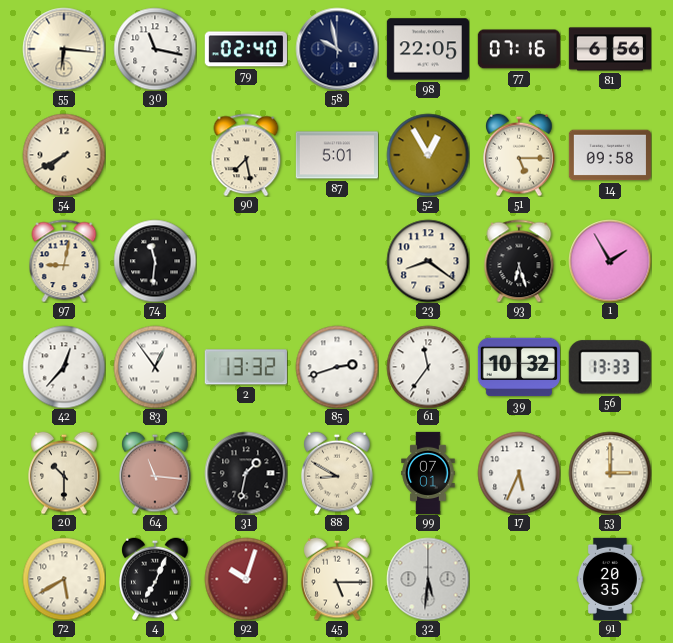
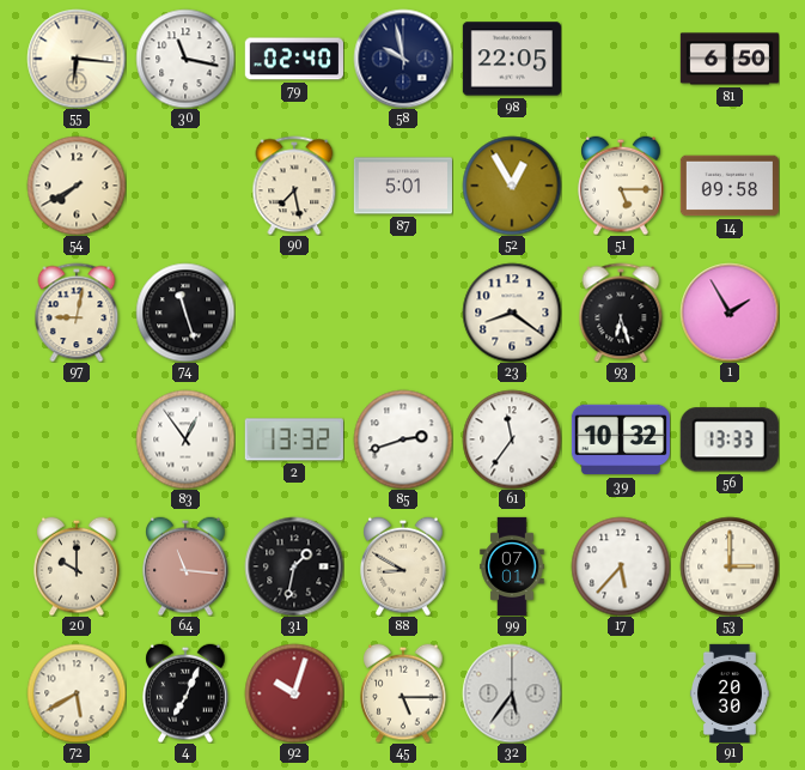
77: 07:16 -> none (519, 49)
81: 6:56 -> 6:50 (728, 59)
74: 11:31 -> 11:27 (185, 313)
42: 12:37 -> none (64, 367)
20: 10:30 -> 10:00 (77, 566)
17: 5:34 -> 5:37 (621, 566)
32: 5:31 -> 5:36 (512, 693)
91: 20:35 -> 20:30 (730, 692)
